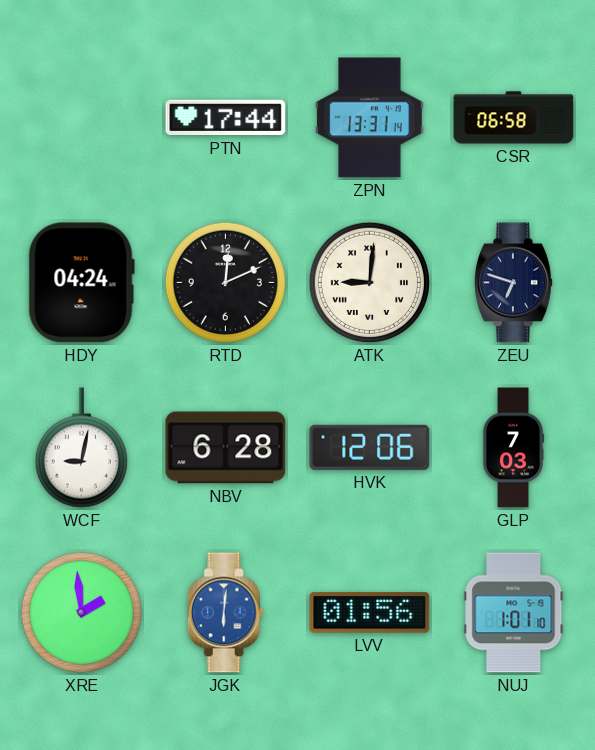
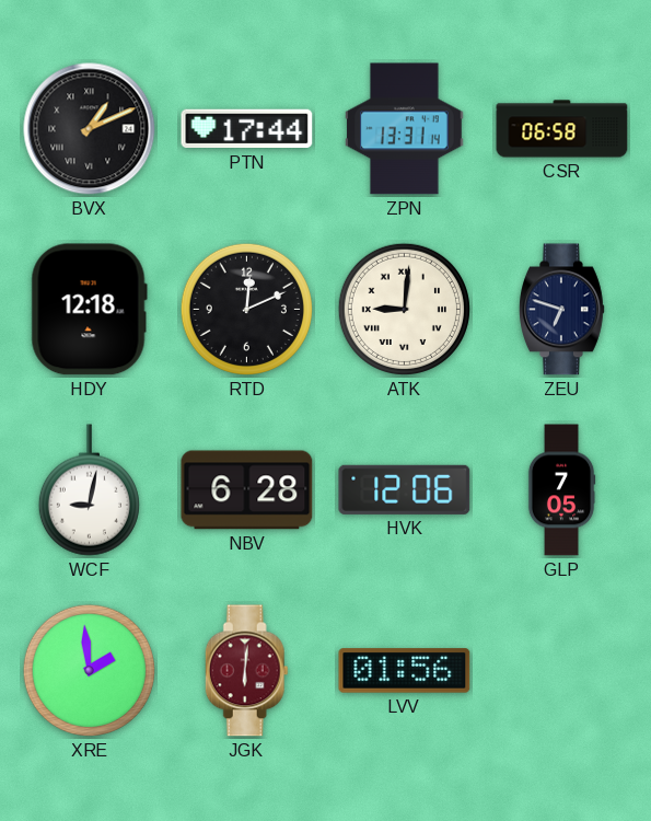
BVX: none -> 1:11 (90, 129)
HDY: 04:24 -> 12:18 (89, 310)
GLP: 7:03 -> 7:05 (561, 490)
JGK dial: blue -> burgundy (246, 671)
NUJ: 1:01 -> none (514, 613)
